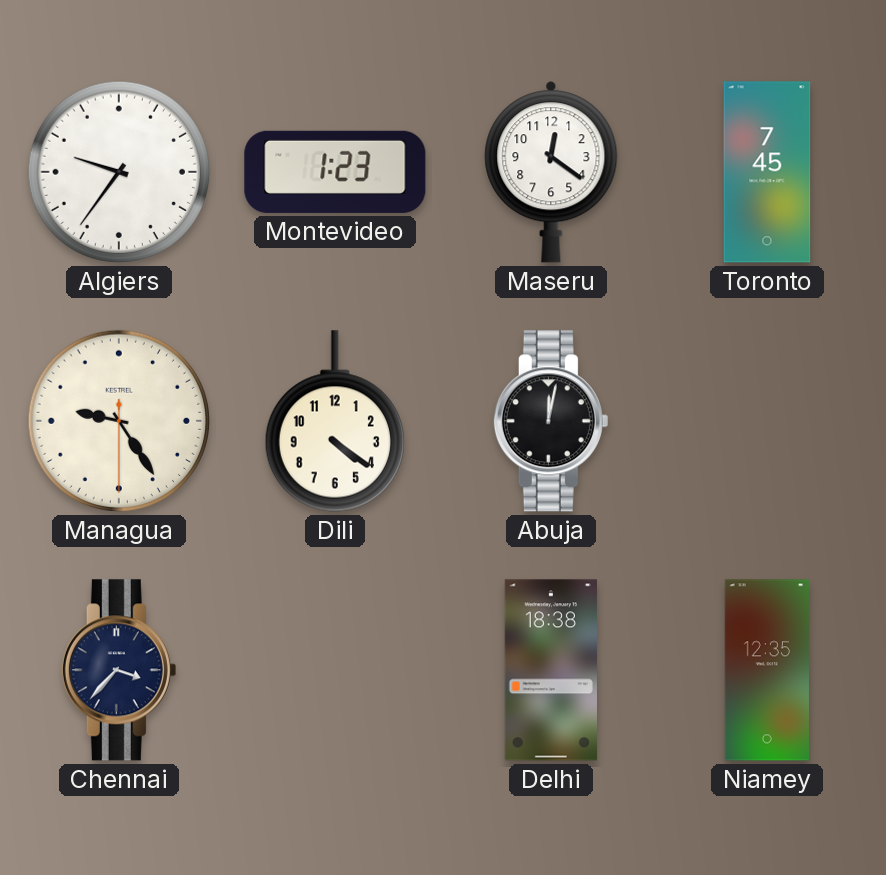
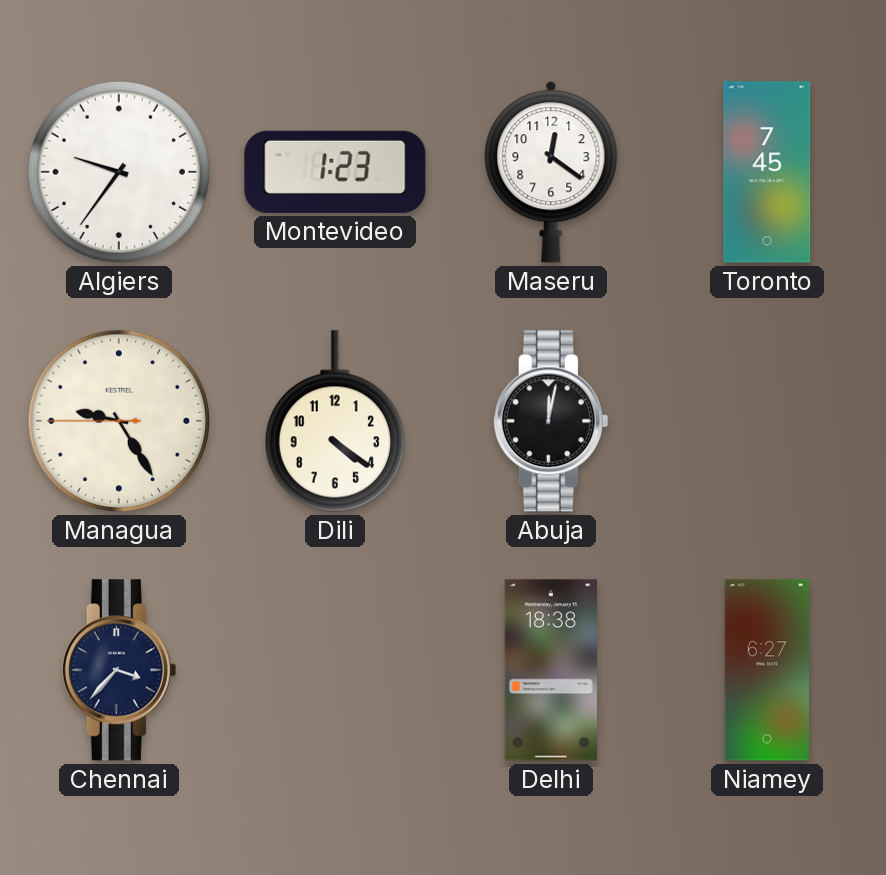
Managua: 9:24:30 -> 9:24:45 (119, 421)
Niamey: 12:35 -> 6:27 (767, 670)
